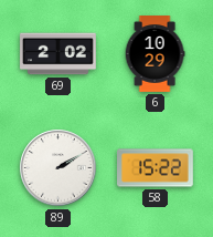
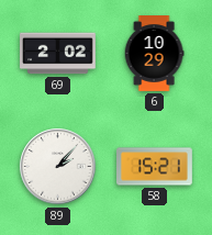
89: 2:10 -> 2:07 (58, 167)
58: 15:22 -> 15:21 (155, 167)
